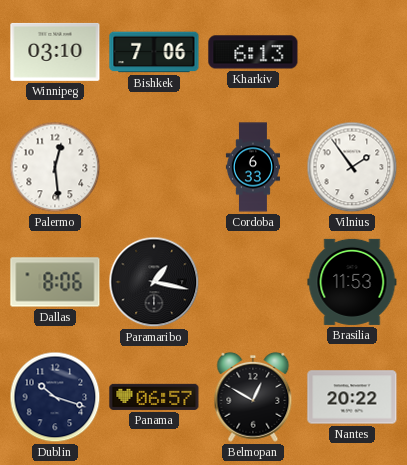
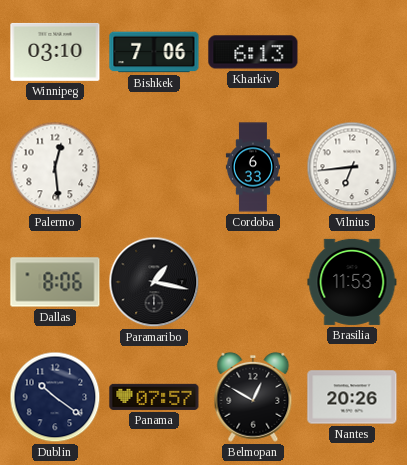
Vilnius: 1:54 -> 6:44 (352, 167)
Dublin: 10:18 -> 10:21 (55, 397)
Panama: 06:57 -> 07:57 (154, 397)
Nantes: 20:22 -> 20:26 (352, 397)
